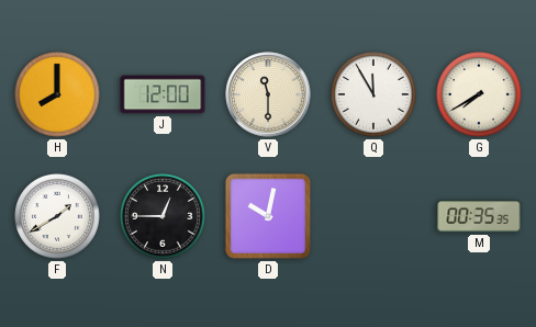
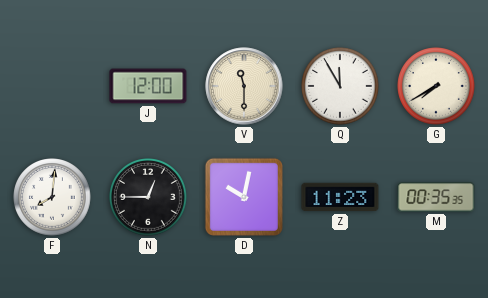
H: 8:00 -> none (57, 94)
F: 1:40 -> 8:01 (52, 197)
Z: none -> 11:23 (340, 197)
